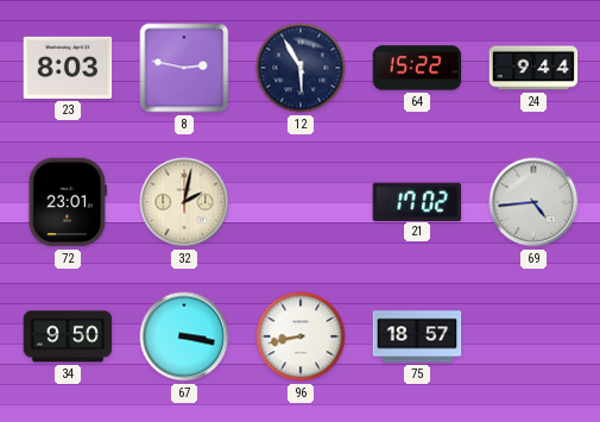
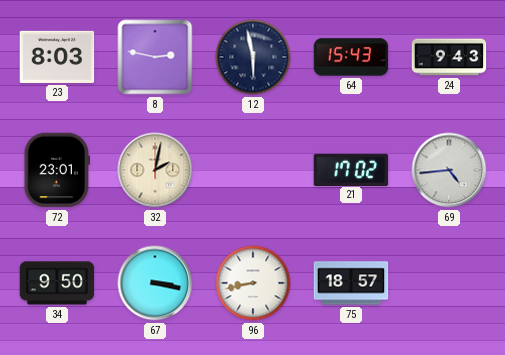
12: 5:55 -> 5:58 (253, 57)
64: 15:22 -> 15:43 (351, 57)
24: 9:44 -> 9:43 (449, 57)
